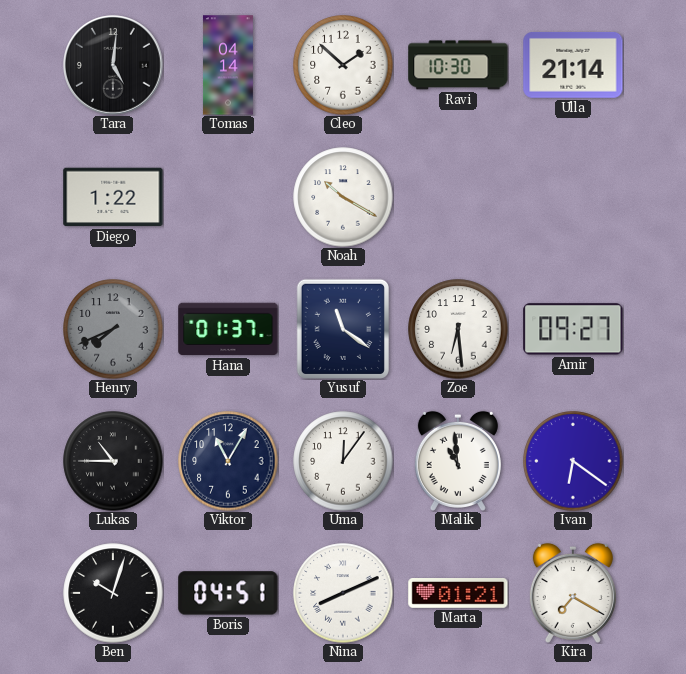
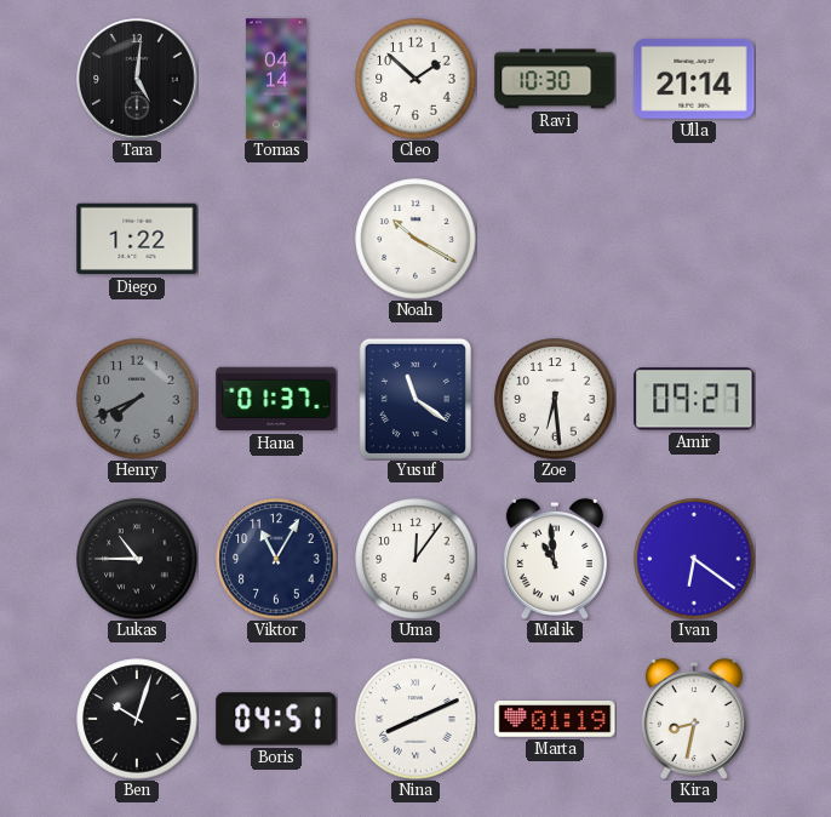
Marta: 01:21 -> 01:19 (555, 720)
Kira: 7:20 -> 8:32 (694, 719)
